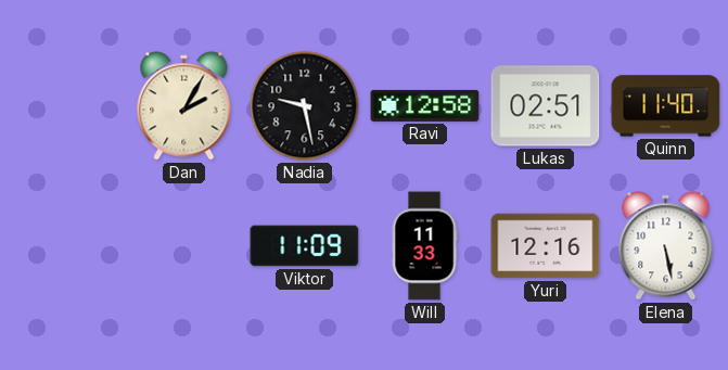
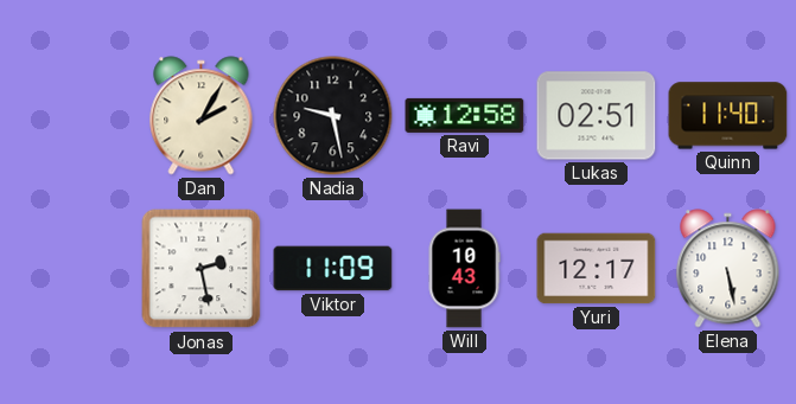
Jonas: none -> 2:28 (202, 269)
Will: 11:33 -> 10:43 (464, 269)
Yuri: 12:16 -> 12:17 (597, 269)
